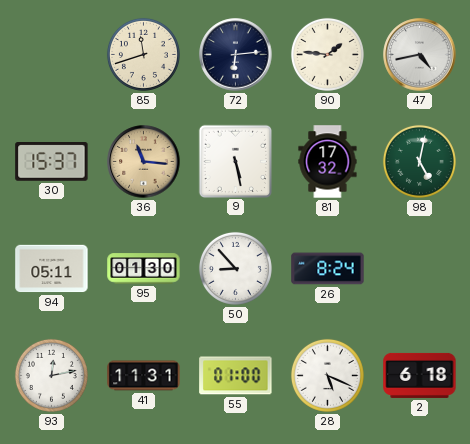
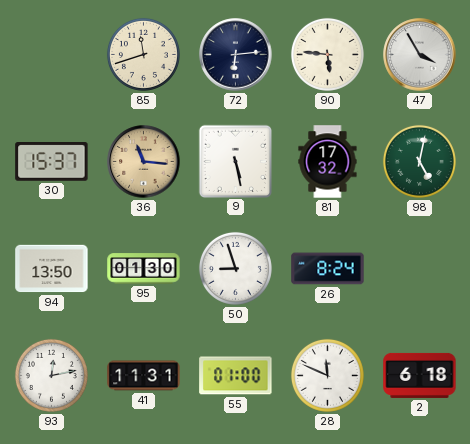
90: 1:46 -> 5:46 (327, 54)
47: 4:43 -> 3:55 (420, 55)
94: 05:11 -> 13:50 (52, 269)
50: 8:53 -> 8:57 (235, 268)
28: 5:19 -> 11:49 (327, 375)
